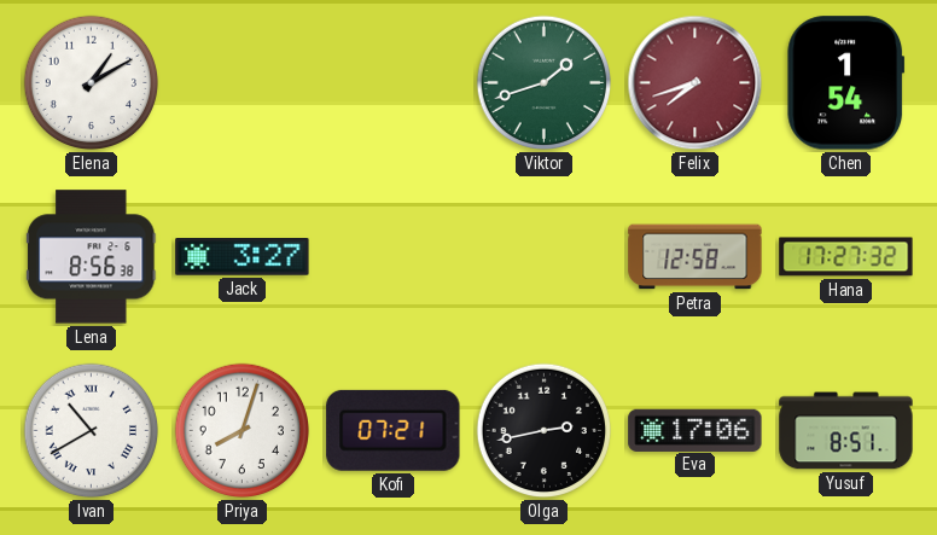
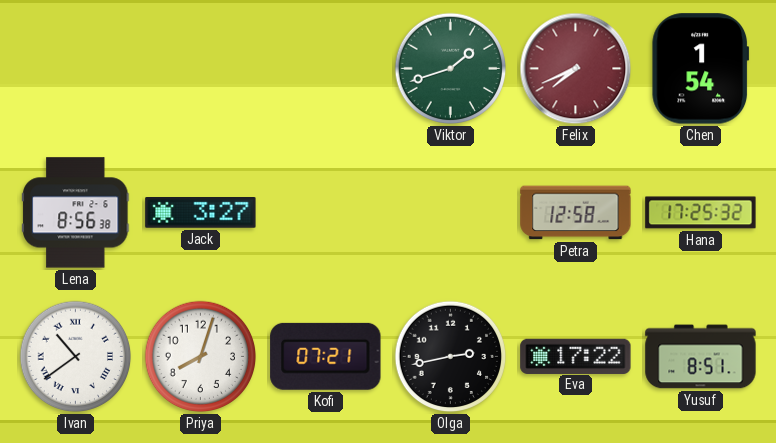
Elena: 1:10 -> none (92, 83)
Felix: 7:42 -> 7:41 (576, 69)
Hana: 17:27 -> 17:25 (701, 213)
Ivan: 10:40 -> 10:39 (76, 357)
Eva: 17:06 -> 17:22 (576, 356)
